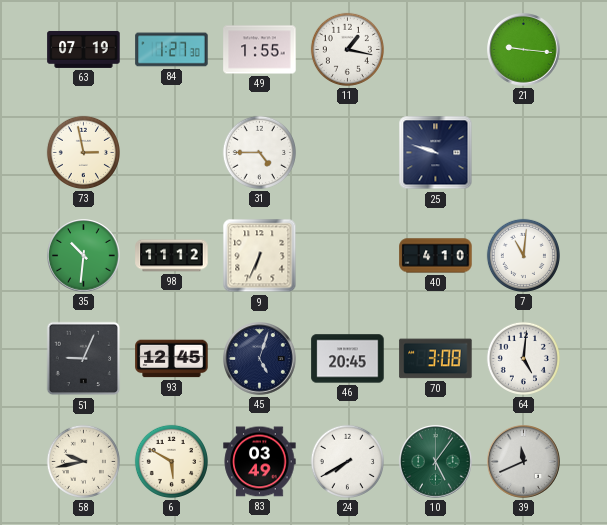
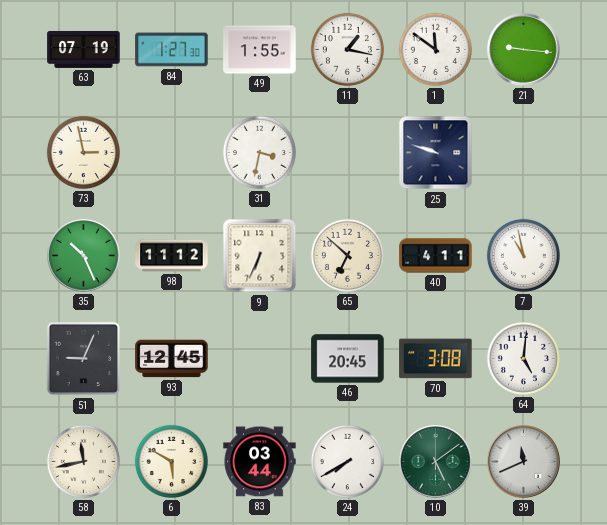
1: none -> 11:51 (435, 49)
31: 4:45 -> 3:32 (259, 152)
35: 10:31 -> 10:26 (84, 256)
65: none -> 6:52 (347, 255)
40: 4:10 -> 4:11 (436, 256)
7: 11:01 -> 10:58 (523, 255)
45: 5:03 -> none (260, 359)
58: 9:43 -> 11:43 (83, 461)
83: 03:49 -> 03:44 (260, 462)
10: 5:06 -> 5:09 (436, 462)
